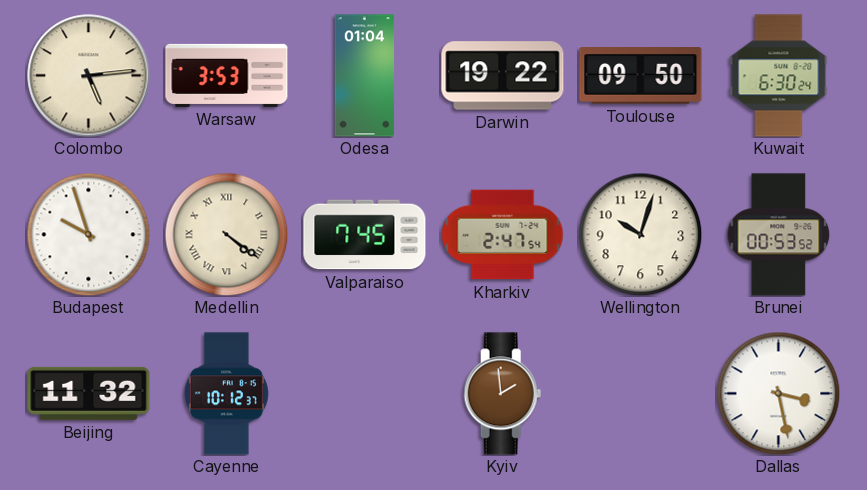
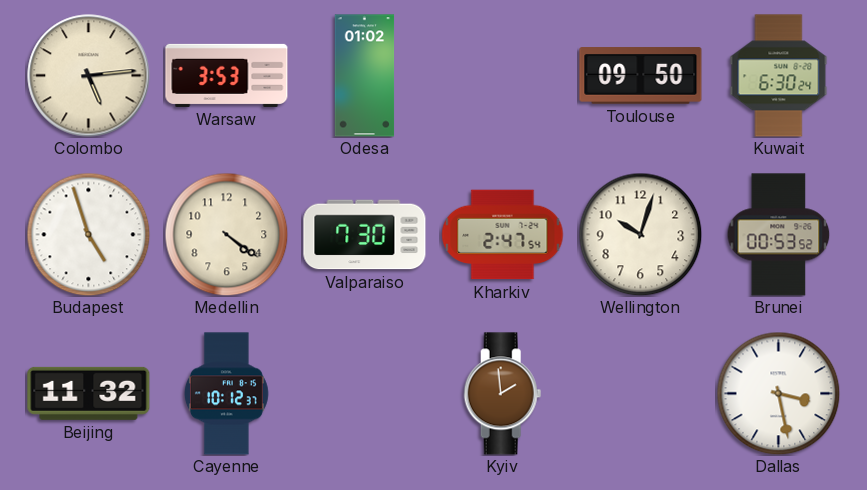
Odesa: 01:04 -> 01:02 (365, 76)
Darwin: 19:22 -> none (503, 76)
Budapest: 9:57 -> 4:57 (88, 234)
Medellin numerals: Roman -> Arabic (226, 234)
Valparaiso: 7:45 -> 7:30 (365, 235)
